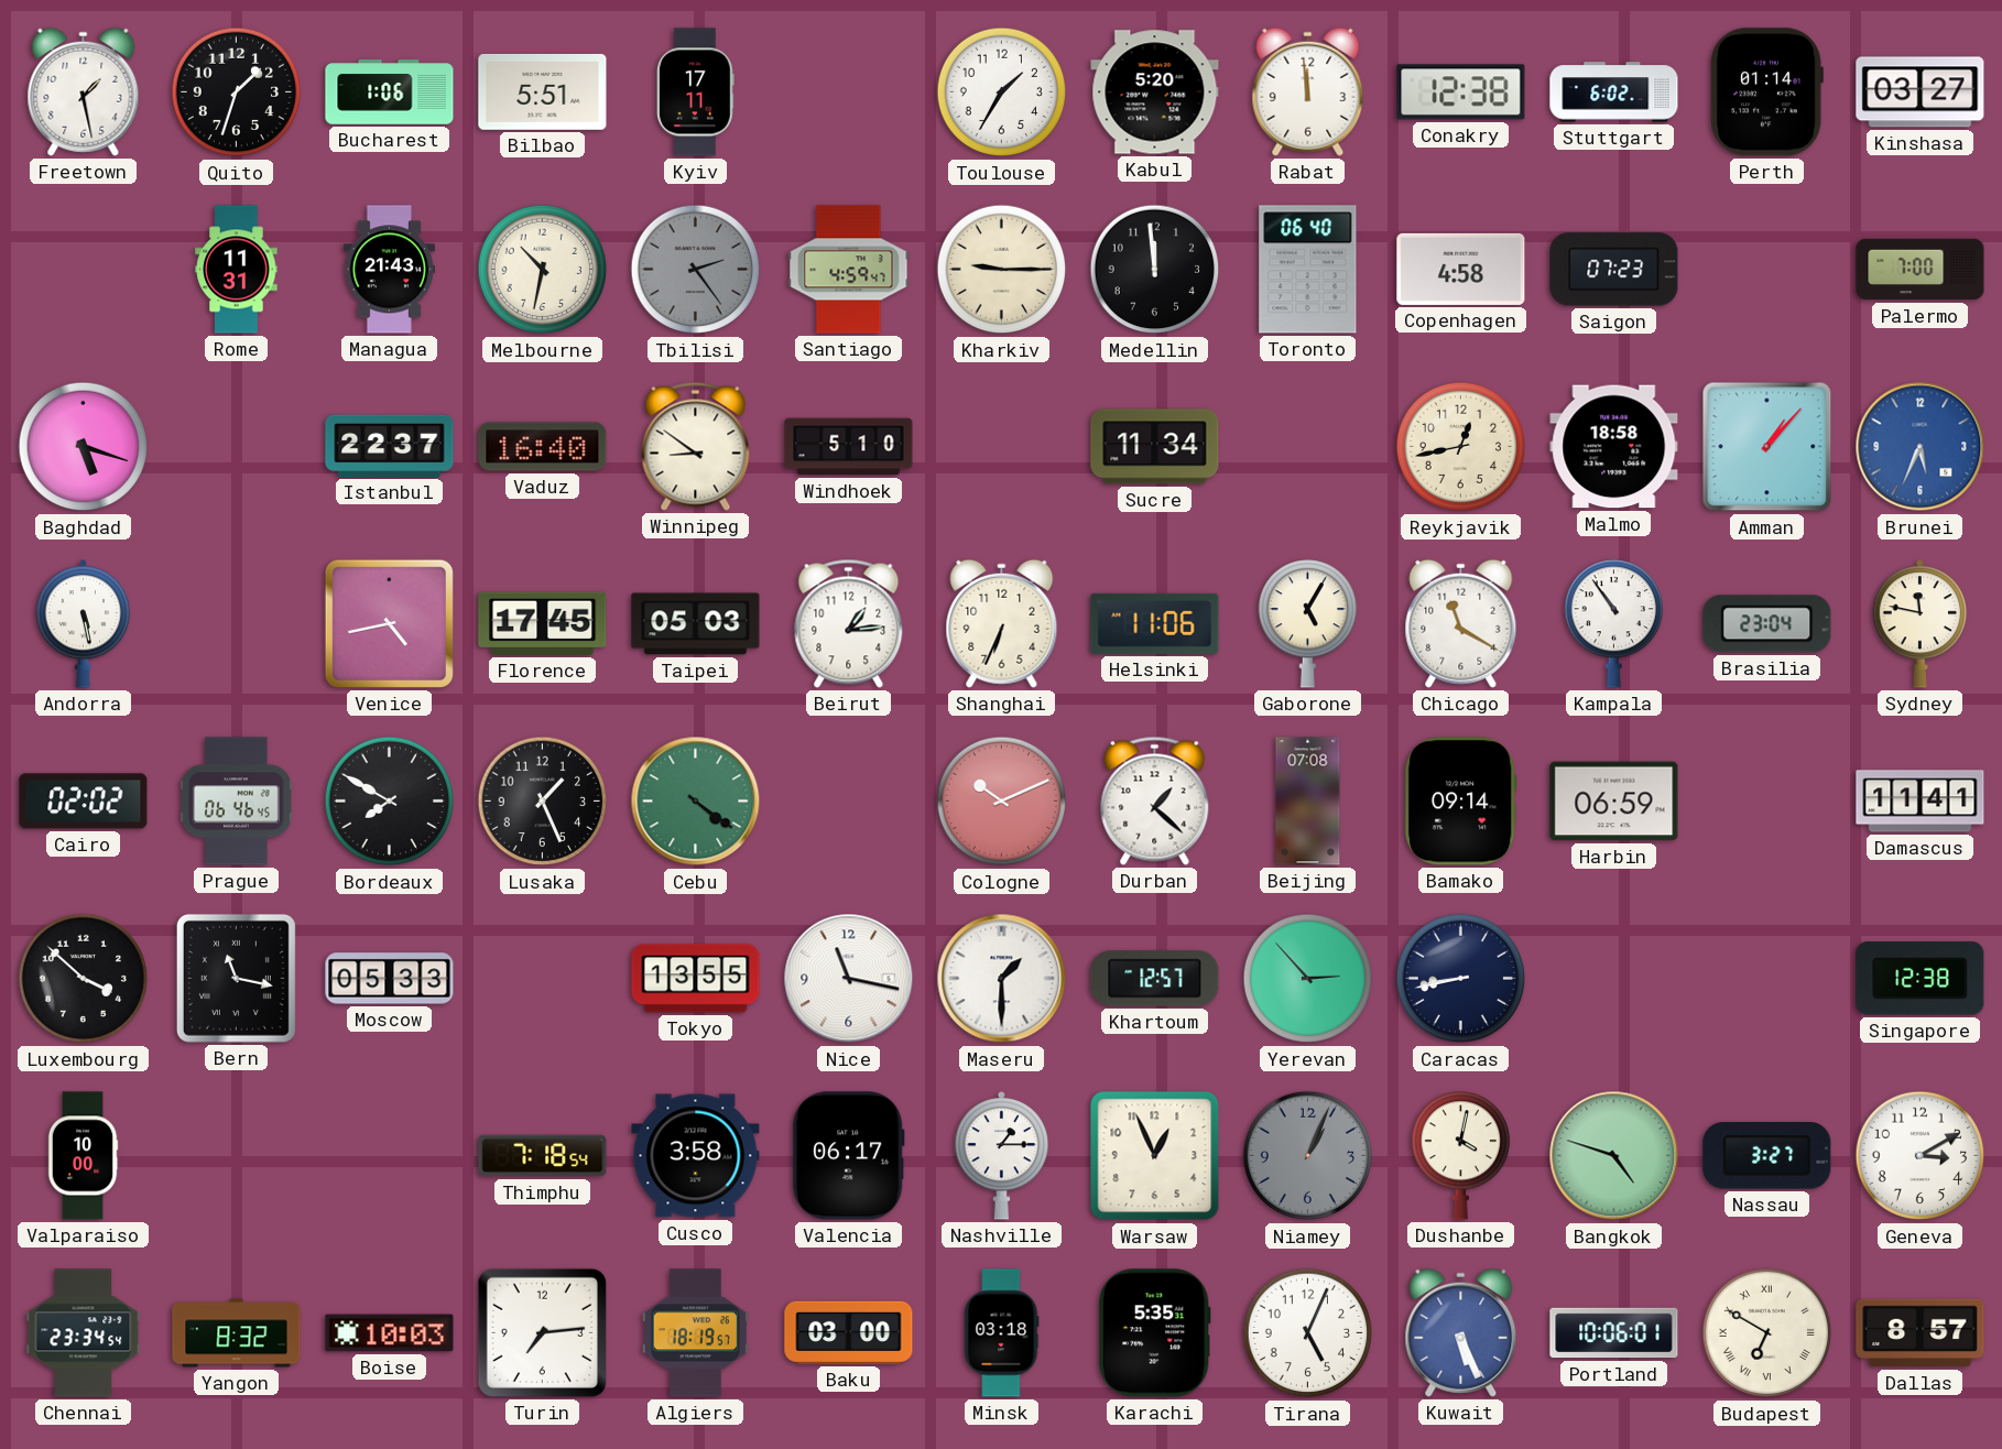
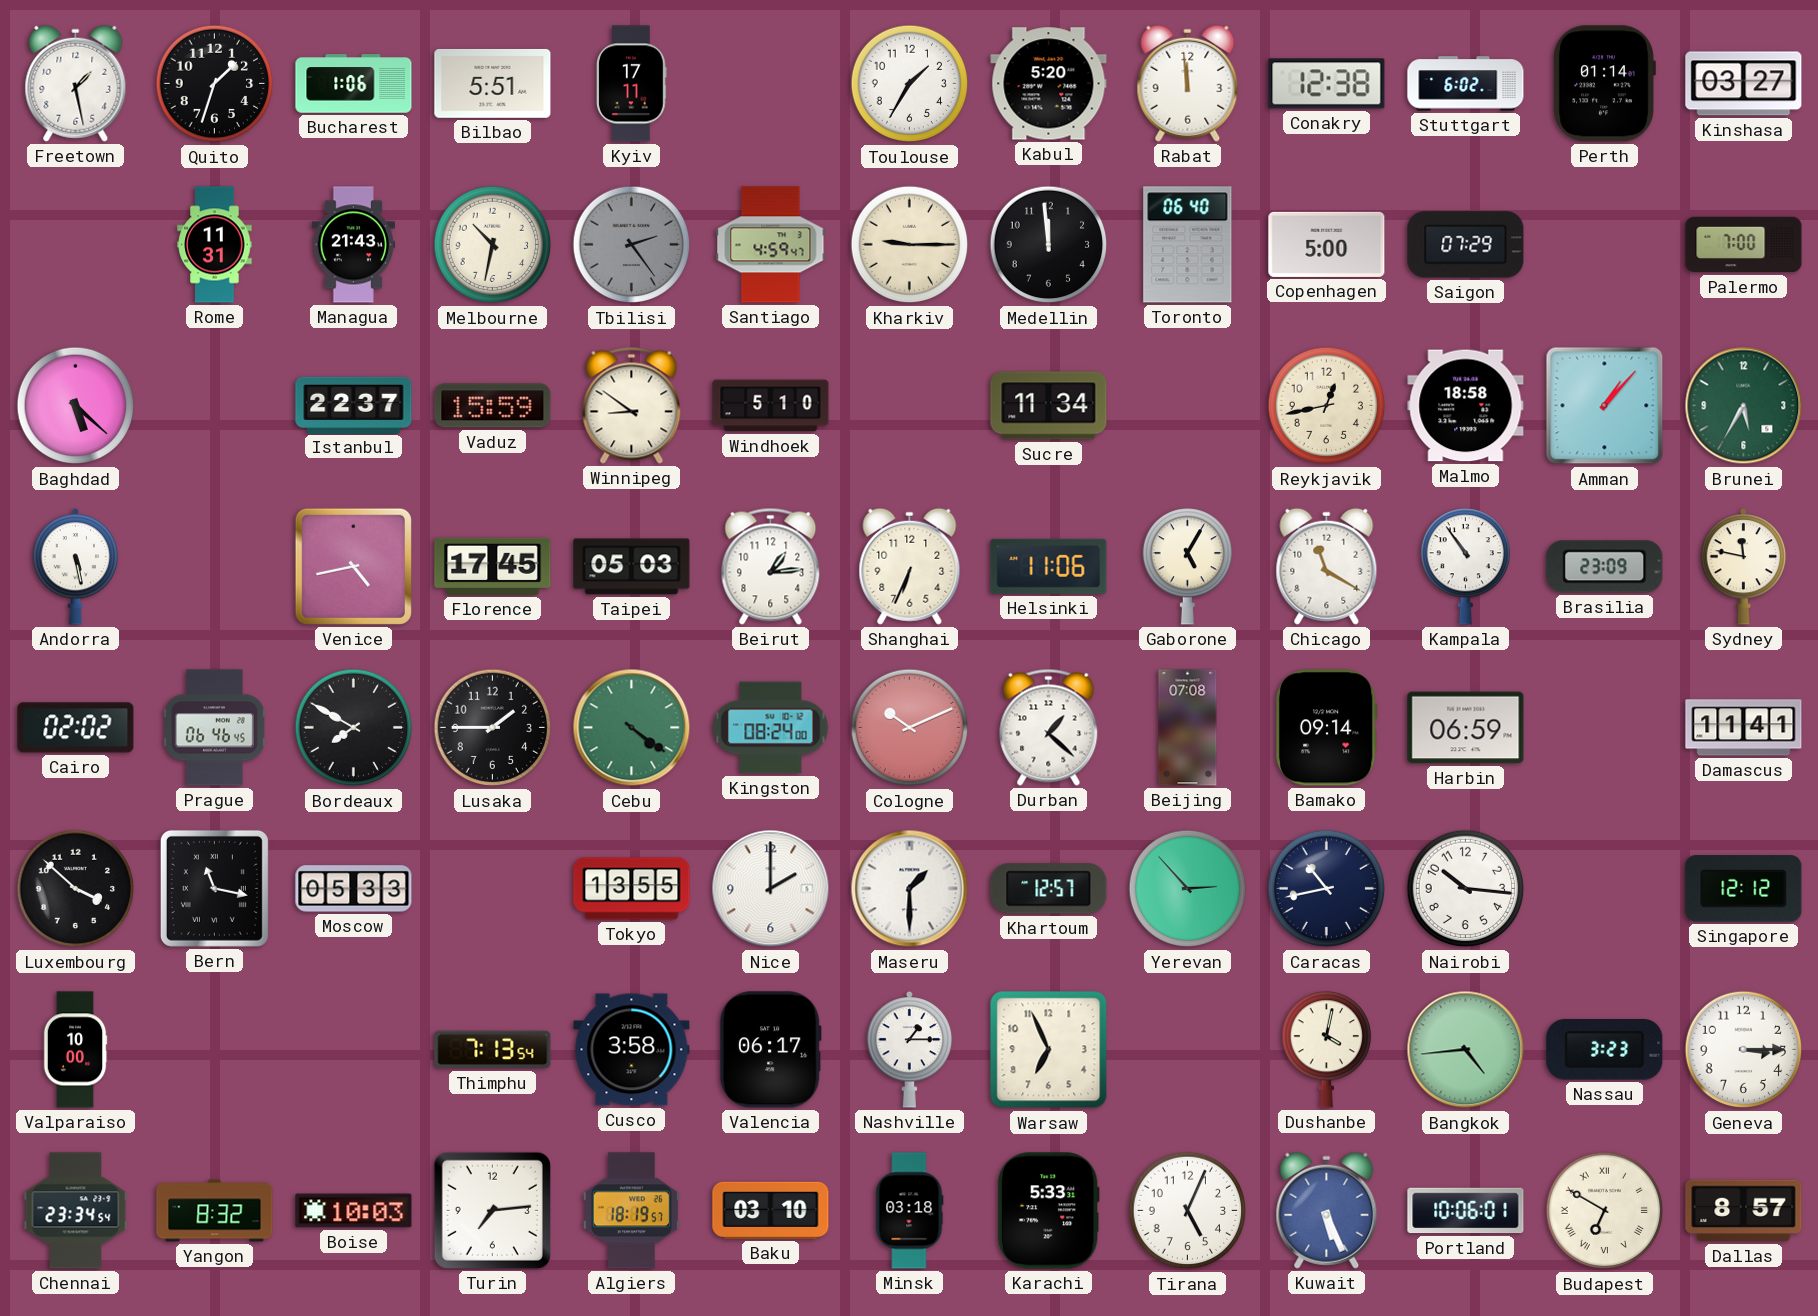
Copenhagen: 4:58 -> 5:00 (1327, 244)
Saigon: 07:23 -> 07:29 (1466, 245)
Baghdad: 5:18 -> 5:22 (76, 406)
Vaduz: 16:40 -> 15:59 (493, 406)
Brunei: 5:34 -> 5:35 (1744, 406)
Brunei dial: blue -> green (1744, 406)
Brasilia: 23:04 -> 23:09 (1605, 567)
Lusaka: 1:26 -> 1:45 (493, 728)
Kingston: none -> 08:24 (771, 728)
Nice: 11:17 -> 2:00 (771, 889)
Caracas: 8:43 -> 10:43 (1327, 889)
Nairobi: none -> 10:16 (1466, 889)
Singapore: 12:38 -> 12:12 (1744, 889)
Thimphu: 7:18 -> 7:13 (493, 1050)
Warsaw: 12:56 -> 6:56 (1049, 1050)
Niamey: 1:04 -> none (1308, 1156)
Bangkok: 4:48 -> 4:44 (1466, 1050)
Nassau: 3:27 -> 3:23 (1605, 1050)
Geneva: 3:10 -> 3:15 (1744, 1050)
Baku: 03:00 -> 03:10 (771, 1210)
Karachi: 5:35 -> 5:33 (1048, 1211)
